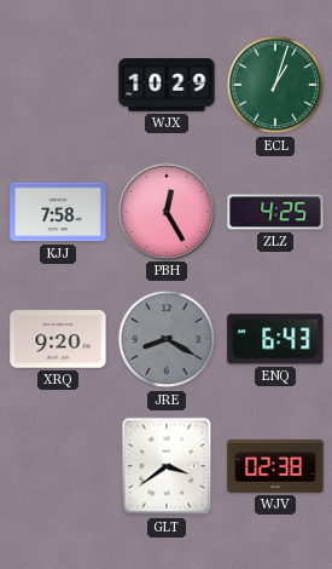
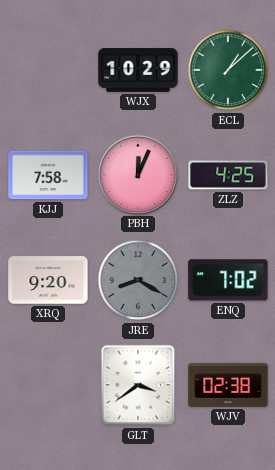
ECL: 1:03 -> 1:08 (228, 70)
PBH: 12:25 -> 12:04 (137, 174)
ENQ: 6:43 -> 7:02 (228, 280)
